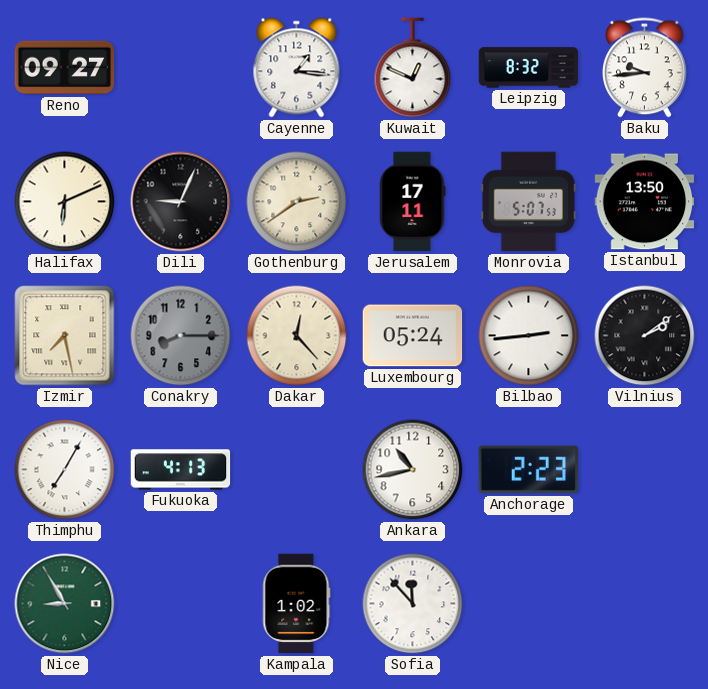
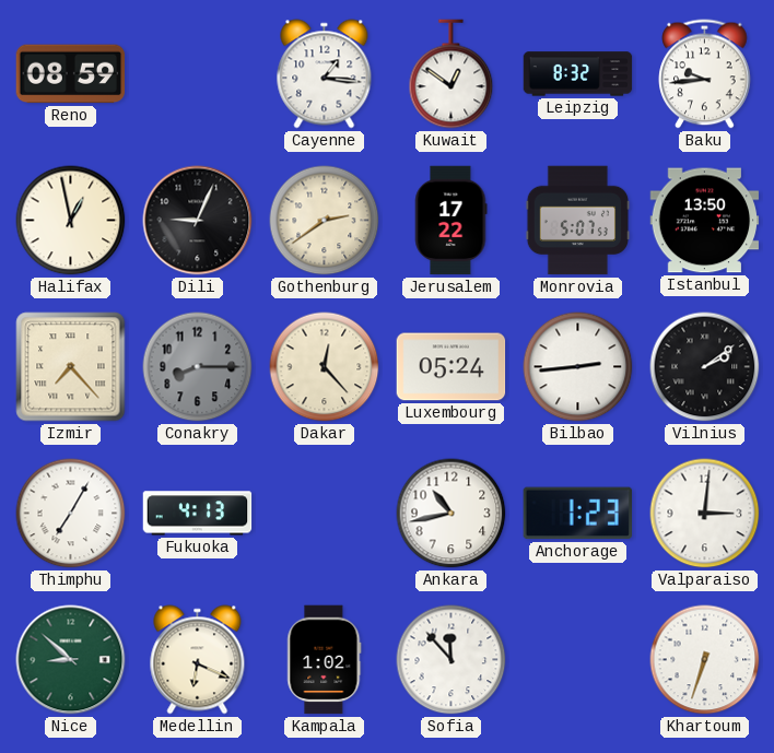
Reno: 09:27 -> 08:59 (71, 74)
Kuwait: 12:49 -> 12:51 (451, 74)
Halifax: 6:11 -> 12:58 (71, 221)
Jerusalem: 17:11 -> 17:22 (450, 221)
Izmir: 7:28 -> 7:23 (71, 367)
Anchorage: 2:23 -> 1:23 (577, 514)
Valparaiso: none -> 3:01 (705, 514)
Nice: 8:55 -> 8:52 (71, 660)
Medellin: none -> 6:19 (198, 660)
Khartoum: none -> 6:33 (705, 660)
